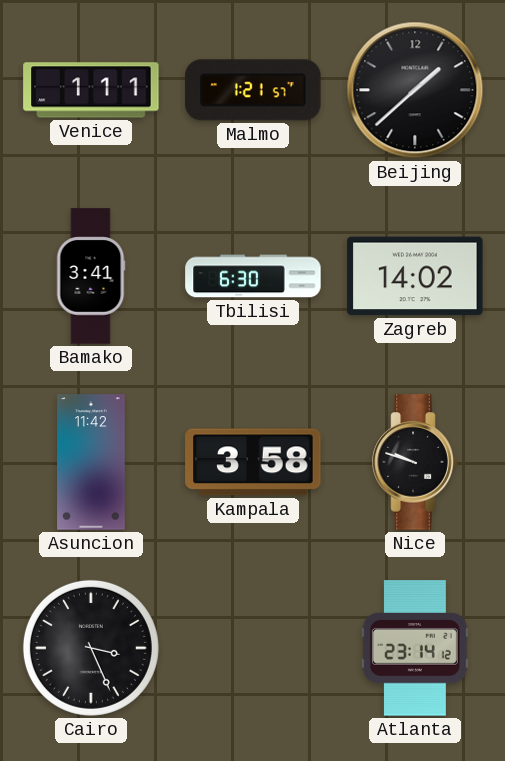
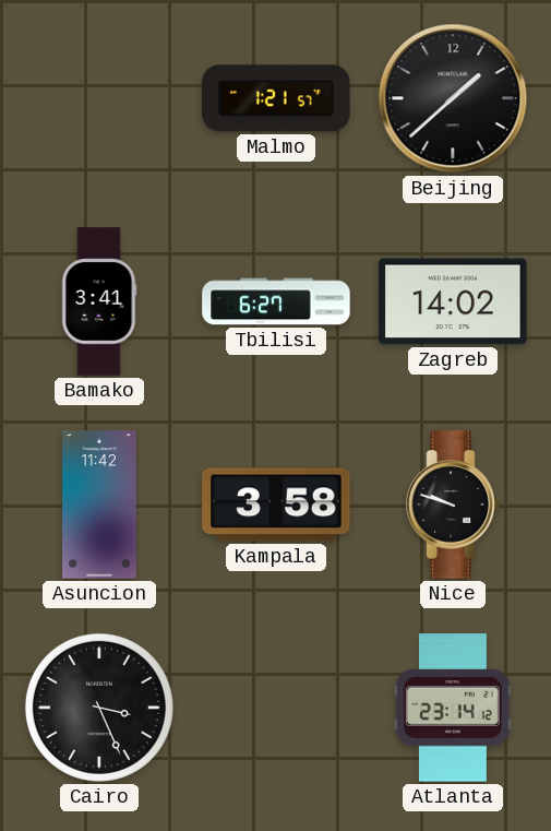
Venice: 1:11 -> none (91, 90)
Tbilisi: 6:30 -> 6:27 (276, 301)
